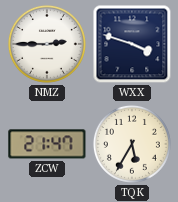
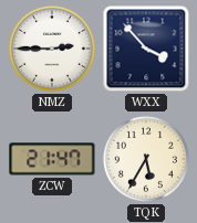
WXX: 3:48 -> 3:53 (146, 49)
